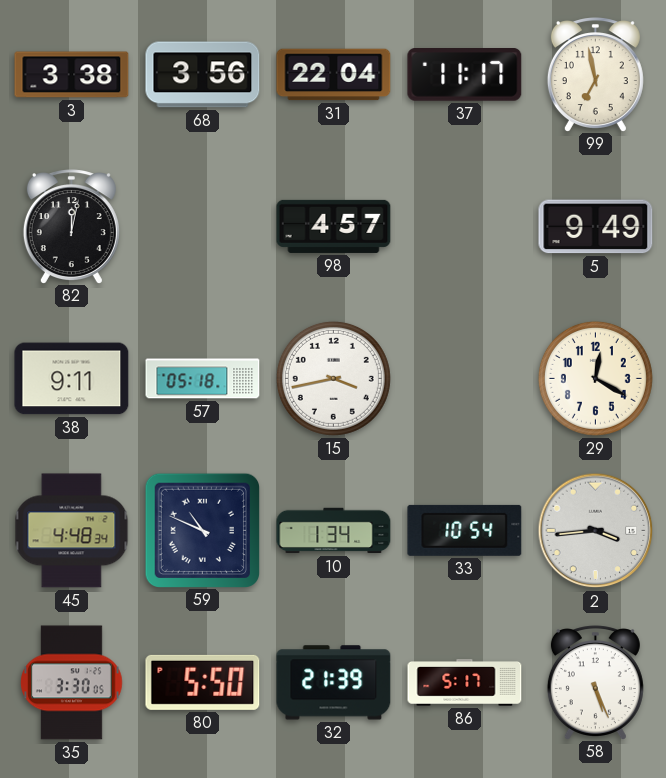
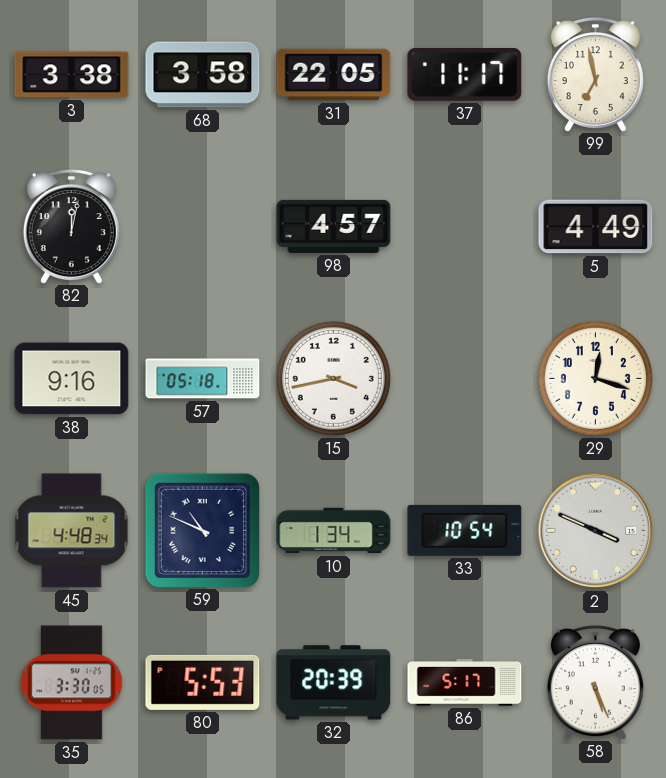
68: 3:56 -> 3:58 (203, 75)
31: 22:04 -> 22:05 (334, 75)
5: 9:49 -> 4:49 (596, 227)
38: 9:11 -> 9:16 (72, 379)
29: 12:20 -> 12:18 (595, 378)
2: 3:44 -> 3:49 (596, 531)
80: 5:50 -> 5:53 (203, 682)
32: 21:39 -> 20:39 (334, 683)
